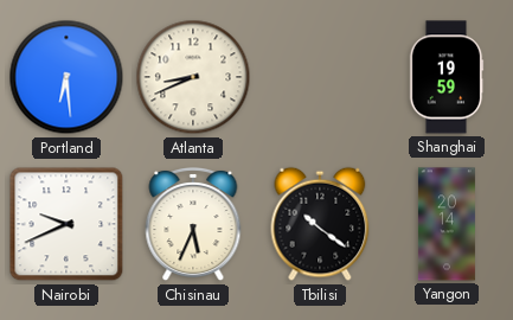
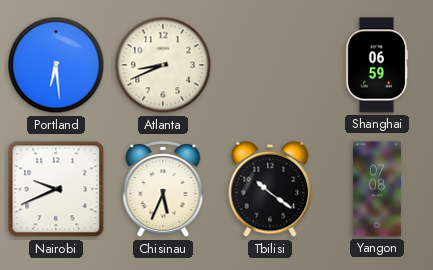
Shanghai: 19:59 -> 06:59 (377, 65)
Yangon: 20:14 -> 07:08 (377, 189)
